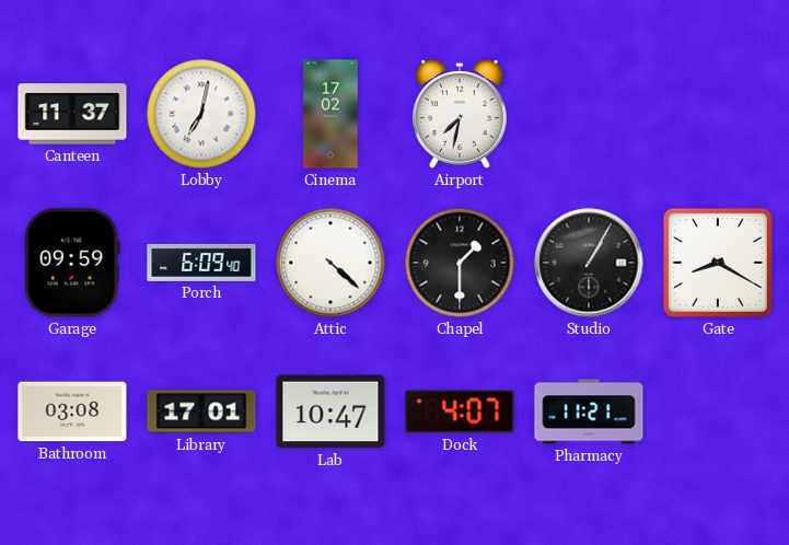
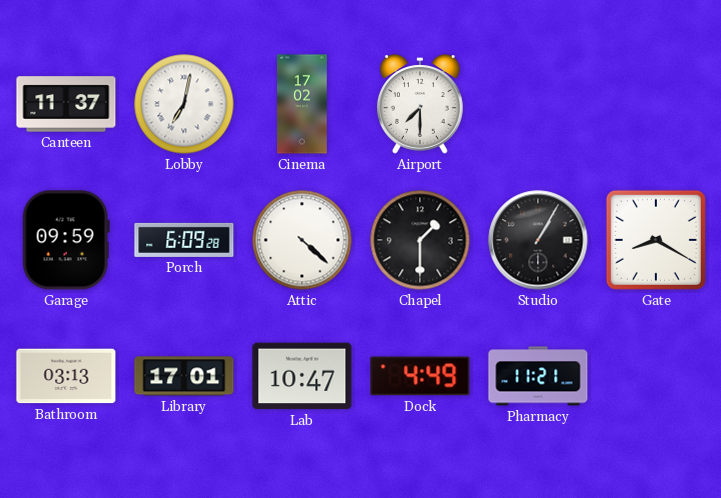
Airport: 7:32 -> 7:30 (420, 104)
Porch: 6:09:40 -> 6:09:28 (184, 240)
Bathroom: 03:08 -> 03:13 (66, 376)
Dock: 4:07 -> 4:49 (420, 376)
